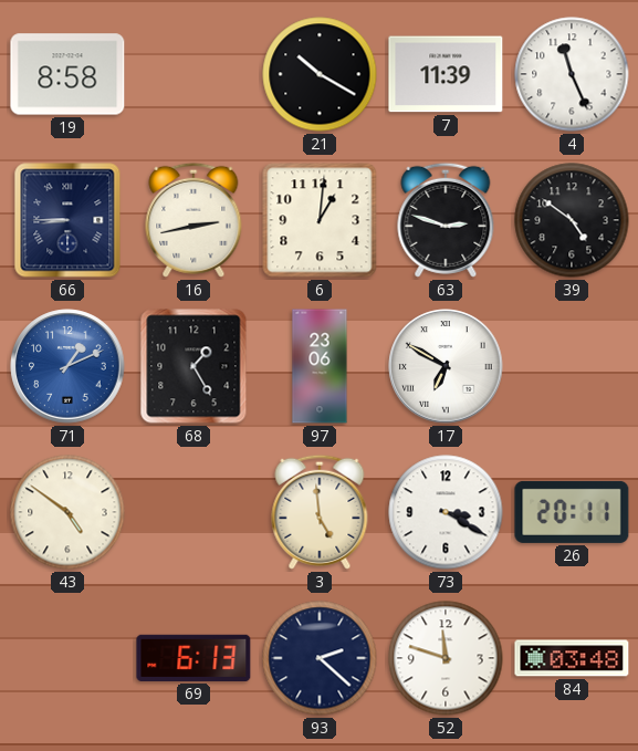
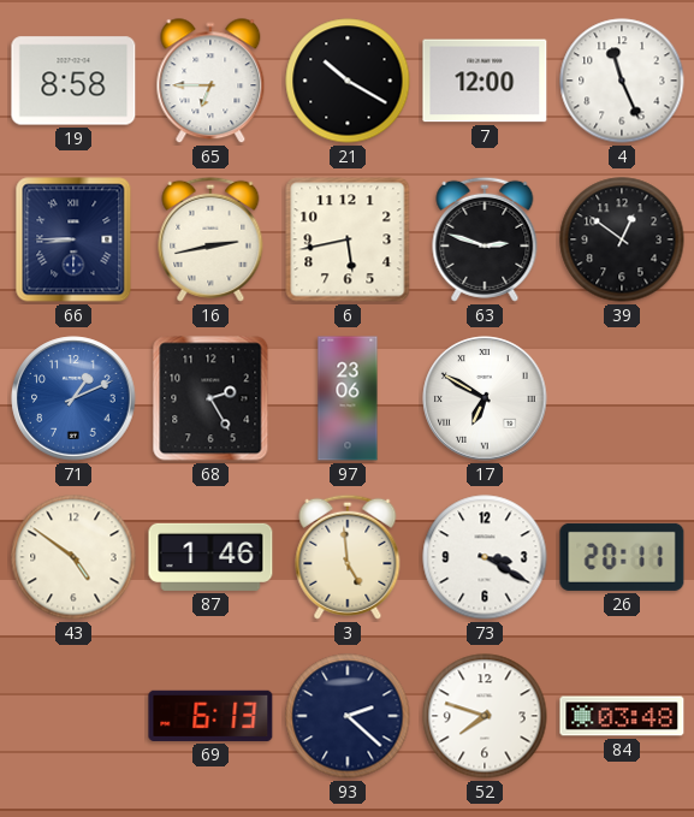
65: none -> 6:45 (210, 82)
7: 11:39 -> 12:00 (485, 81)
6: 1:01 -> 5:43 (348, 239)
39: 4:51 -> 12:51 (622, 239)
68: 1:25 -> 2:25 (210, 398)
87: none -> 1:46 (210, 557)
52: 11:48 -> 7:48 (485, 716)
